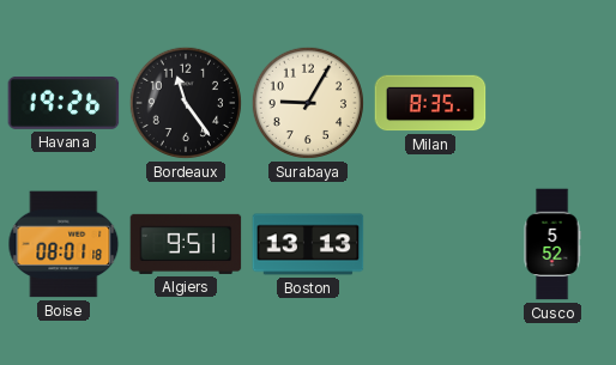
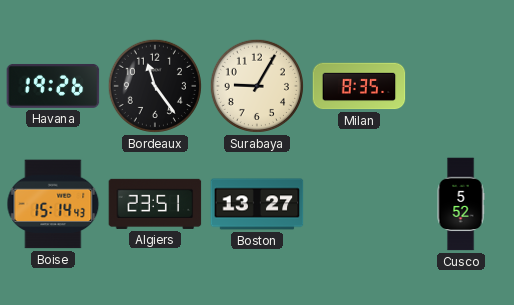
Boise: 08:01 -> 15:14 (53, 204)
Algiers: 9:51 -> 23:51 (155, 204)
Boston: 13:13 -> 13:27 (257, 204)
